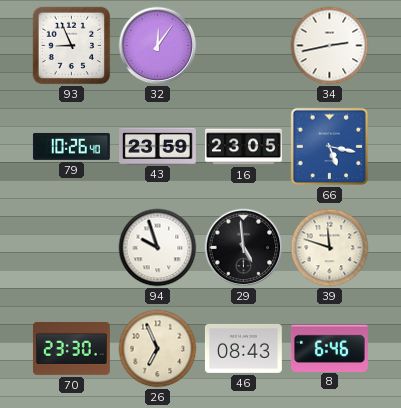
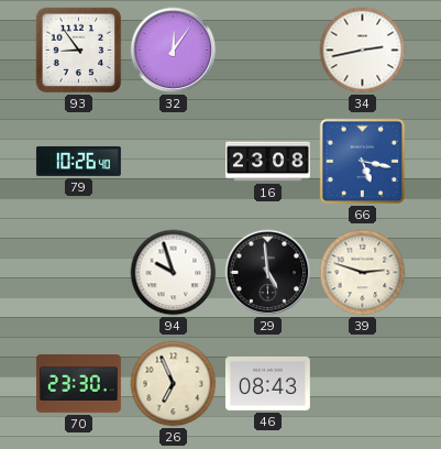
93: 8:56 -> 8:54 (79, 51)
43: 23:59 -> none (158, 146)
16: 23:05 -> 23:08 (268, 162)
39: 11:48 -> 2:48 (363, 273)
8: 6:46 -> none (329, 348)
